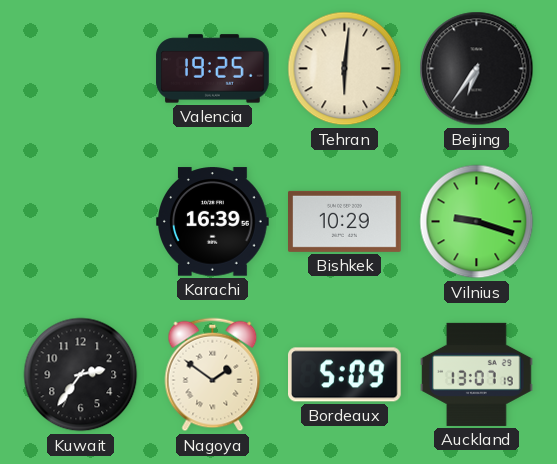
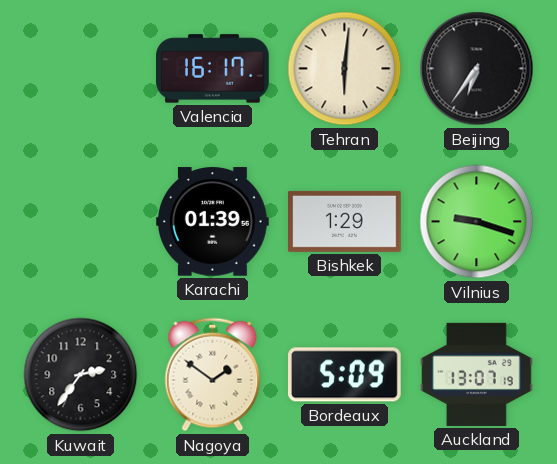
Valencia: 19:25 -> 16:17 (213, 69)
Karachi: 16:39 -> 01:39 (213, 222)
Bishkek: 10:29 -> 1:29 (345, 221)
